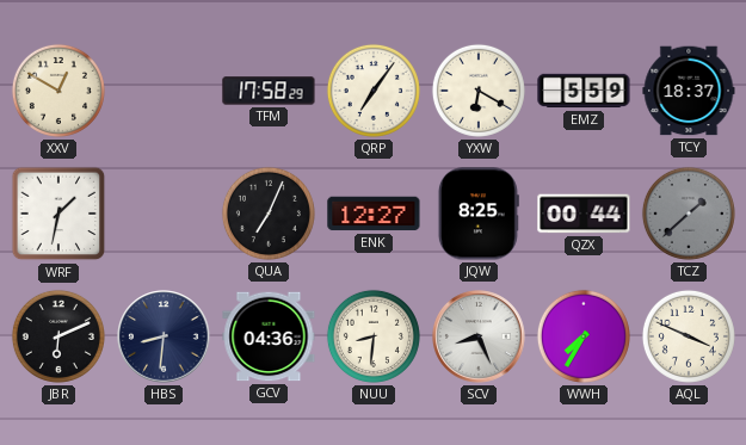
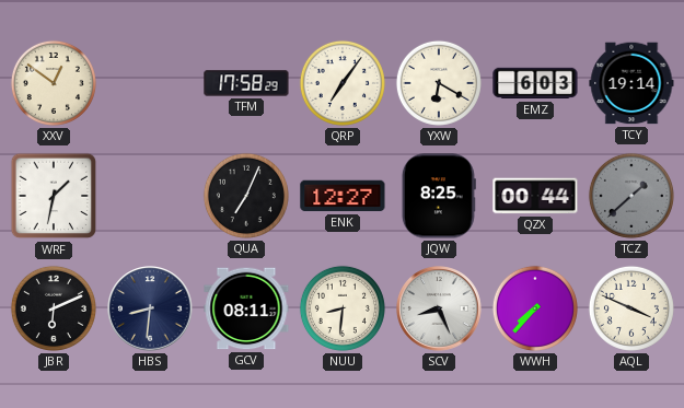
XXV: 12:50 -> 12:51 (54, 83)
EMZ: 5:59 -> 6:03 (535, 83)
TCY: 18:37 -> 19:14 (631, 83)
GCV: 04:36 -> 08:11 (246, 308)
WWH: 7:35 -> 7:37 (535, 308)
